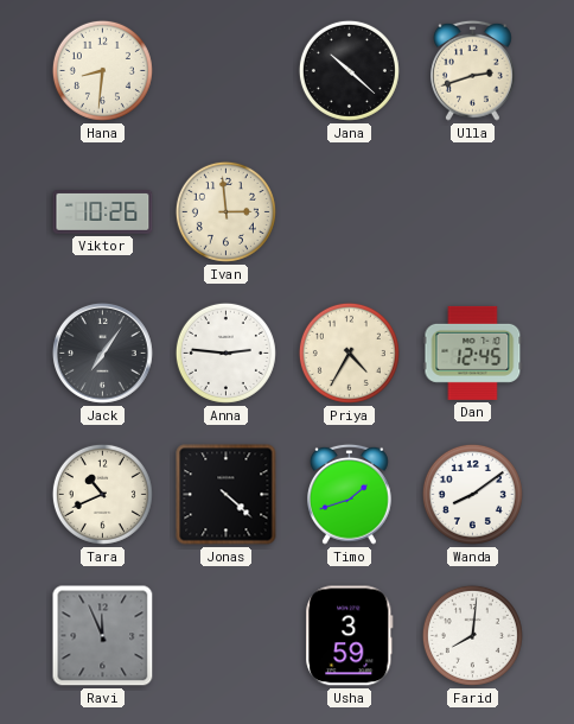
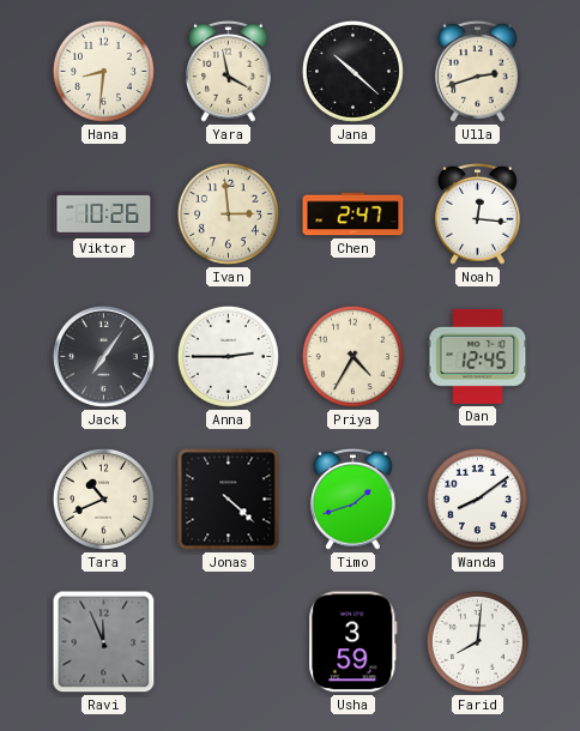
Yara: none -> 3:58 (229, 71)
Chen: none -> 2:47 (354, 215)
Noah: none -> 12:16 (478, 213)
Anna: 2:46 -> 2:45 (228, 356)
